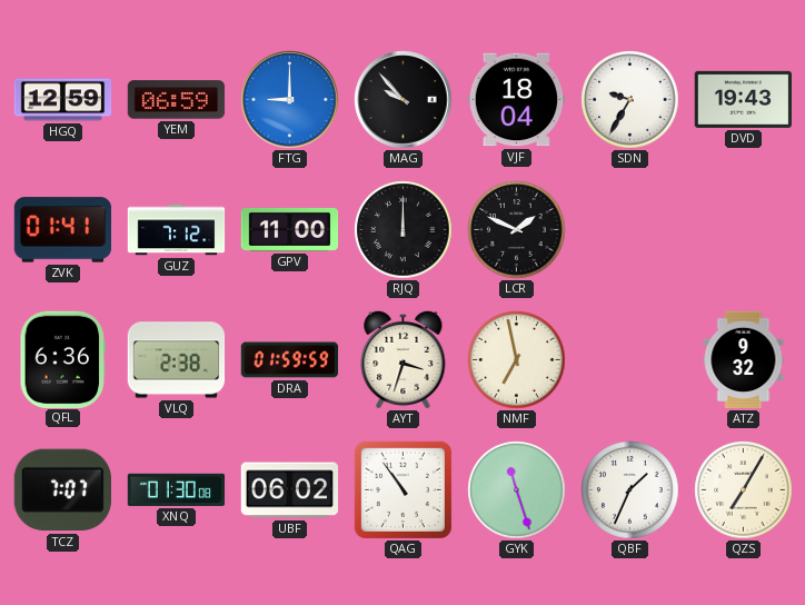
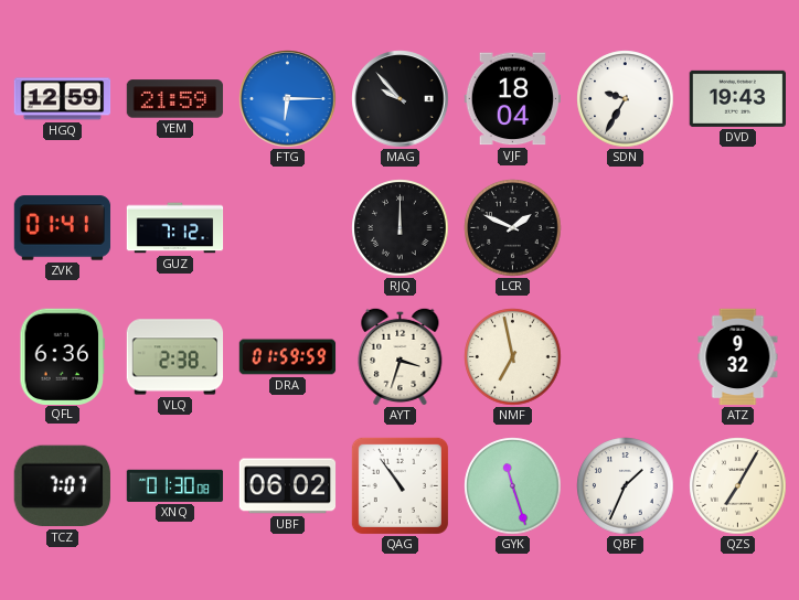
YEM: 06:59 -> 21:59 (175, 99)
FTG: 9:00 -> 6:15 (288, 99)
GPV: 11:00 -> none (290, 229)
